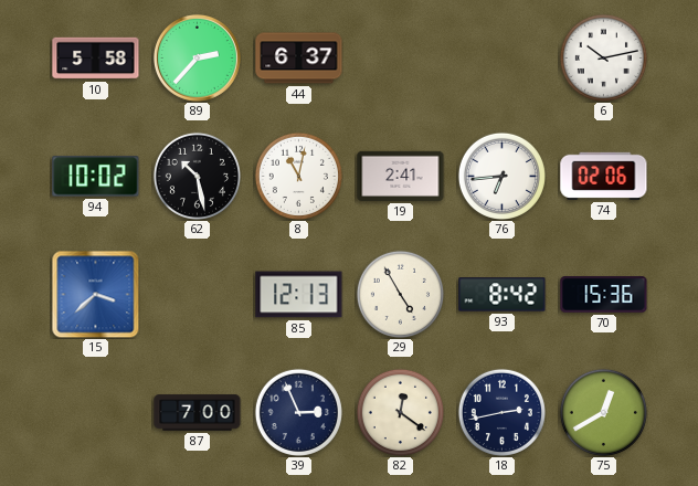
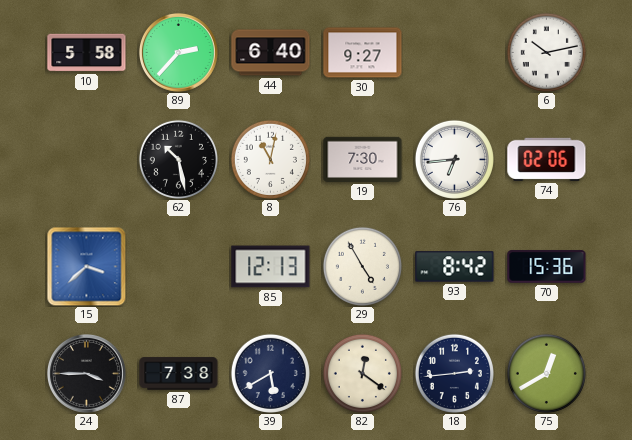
44: 6:37 -> 6:40 (271, 53)
30: none -> 9:27 (363, 53)
94: 10:02 -> none (96, 177)
19: 2:41 -> 7:30 (363, 159)
24: none -> 3:45 (87, 374)
87: 7:00 -> 7:38 (179, 374)
39: 2:56 -> 5:40 (270, 373)
18: 2:43 -> 2:44 (454, 373)
